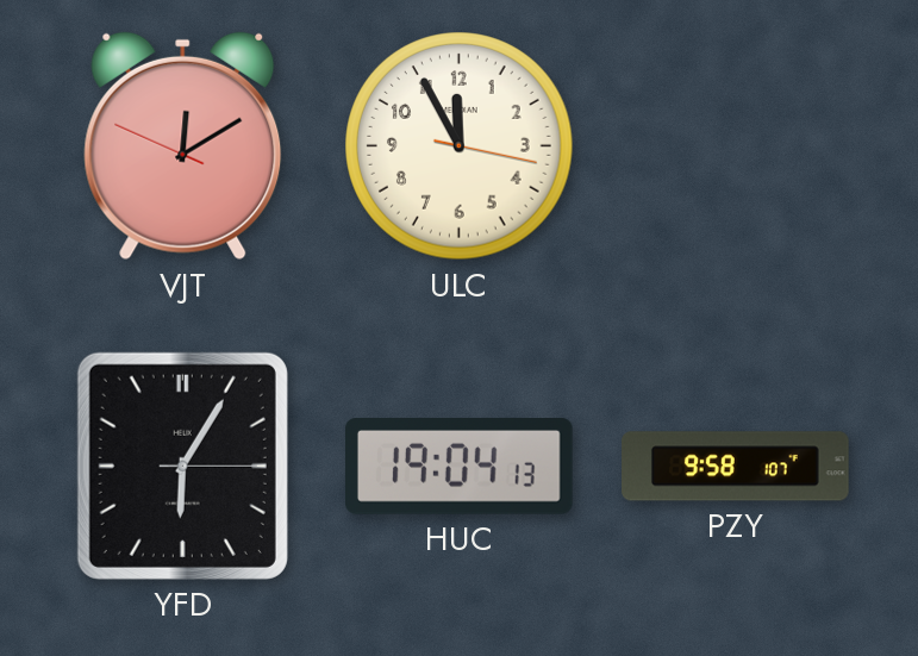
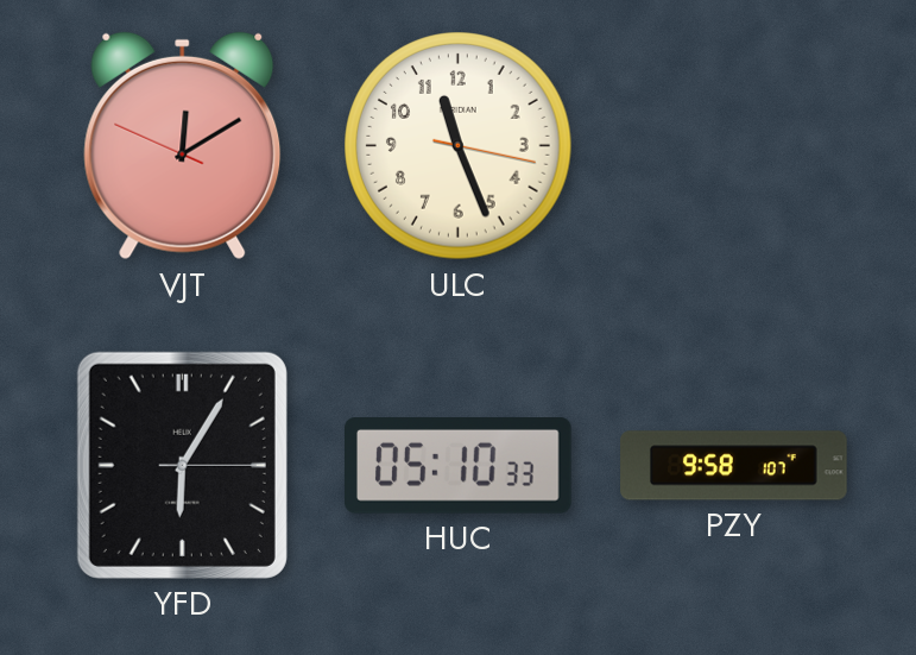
ULC: 11:55 -> 11:26 (459, 146)
HUC: 19:04 -> 05:10 (459, 466)
